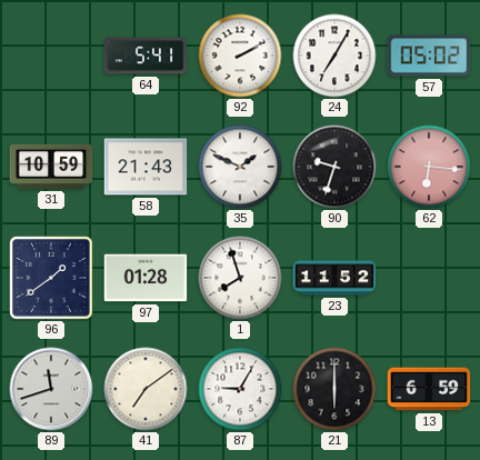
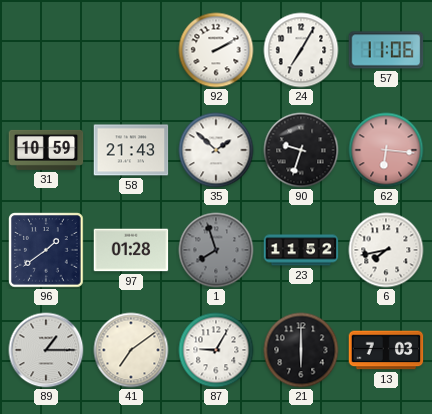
64: 5:41 -> none (146, 56)
57: 05:02 -> 11:06 (386, 50)
35: 1:49 -> 1:52 (216, 150)
1 dial: white -> grey (216, 250)
6: none -> 7:43 (386, 250)
89: 11:42 -> 1:15 (46, 350)
13: 6:59 -> 7:03 (386, 350)
